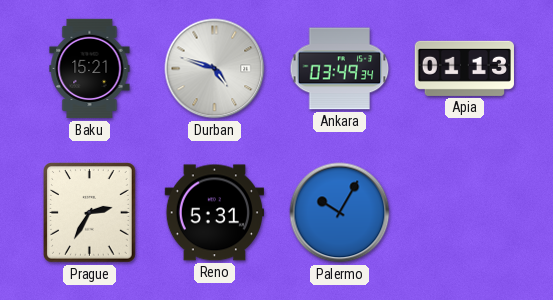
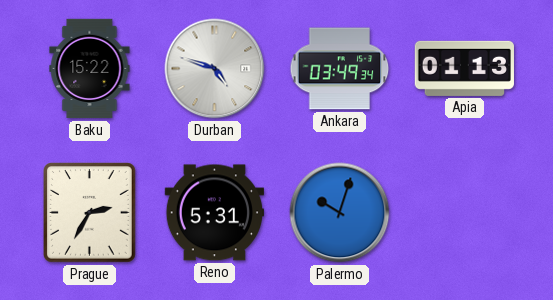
Baku: 15:21 -> 15:22 (90, 69)
Palermo: 10:05 -> 10:03 (340, 213)
